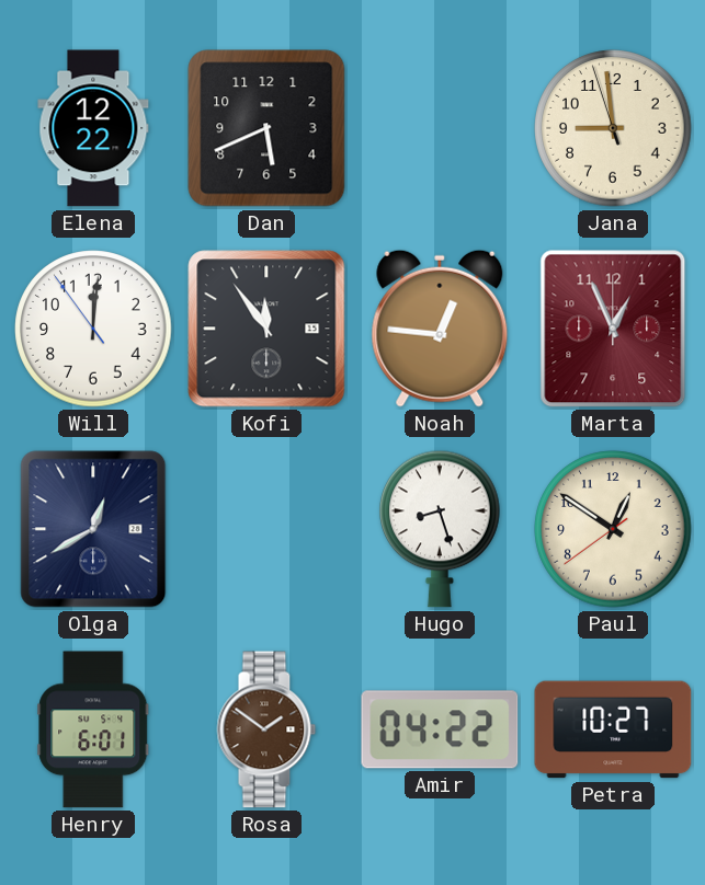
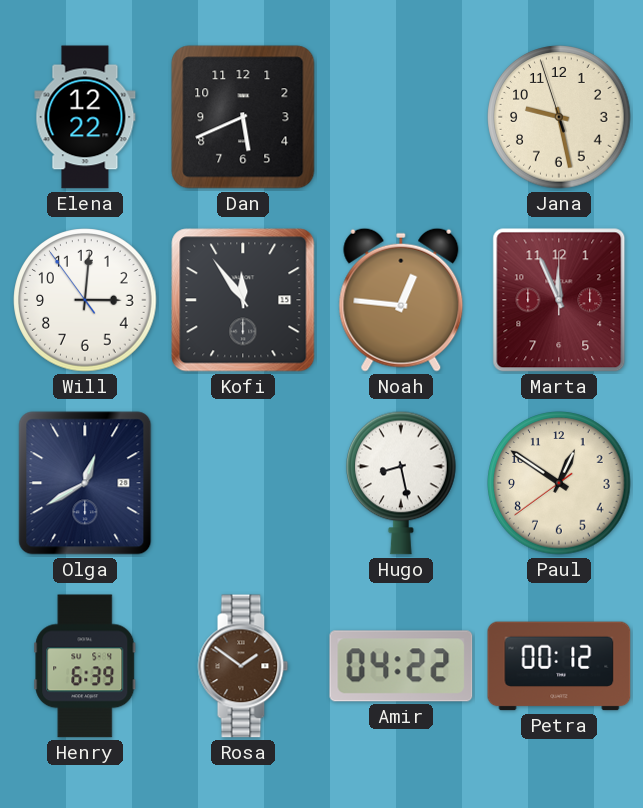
Jana: 8:58 -> 9:27 (559, 117)
Will: 12:00 -> 3:00 (85, 300)
Marta: 12:56 -> 11:56 (559, 300)
Hugo: 8:27 -> 8:28 (402, 483)
Henry: 6:01 -> 6:39 (85, 666)
Petra: 10:27 -> 00:12 (559, 666)
